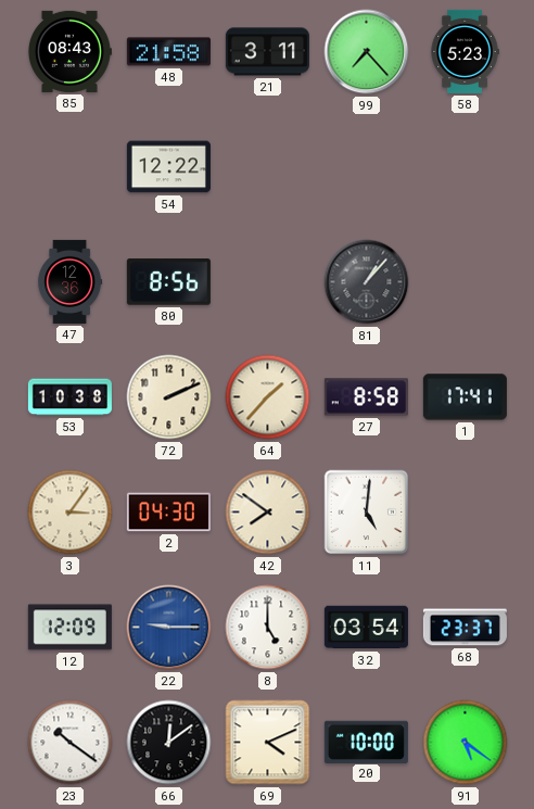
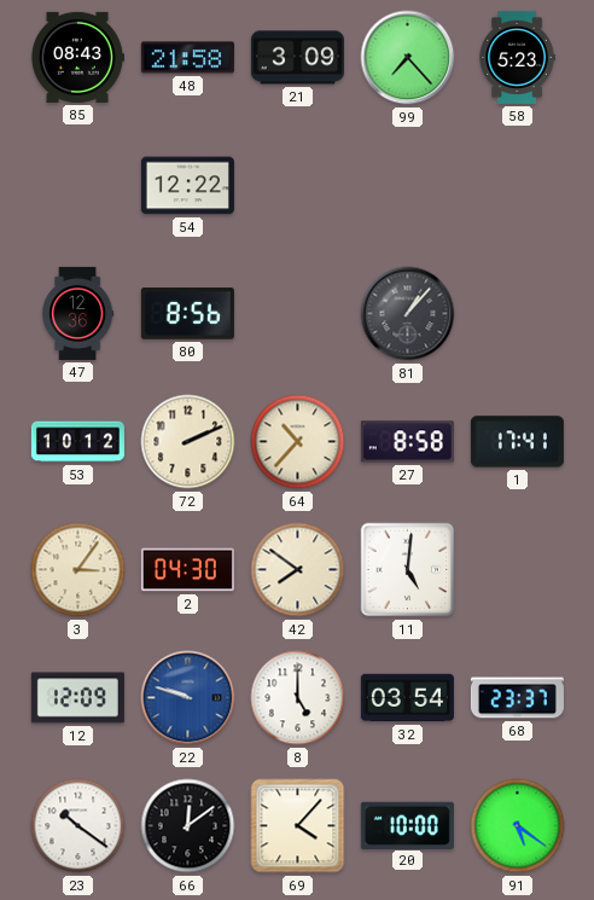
21: 3:11 -> 3:09 (297, 58)
53: 10:38 -> 10:12 (77, 442)
64: 1:37 -> 10:37 (298, 442)
22: 9:15 -> 9:48 (188, 698)
69: 4:11 -> 4:07 (298, 826)
